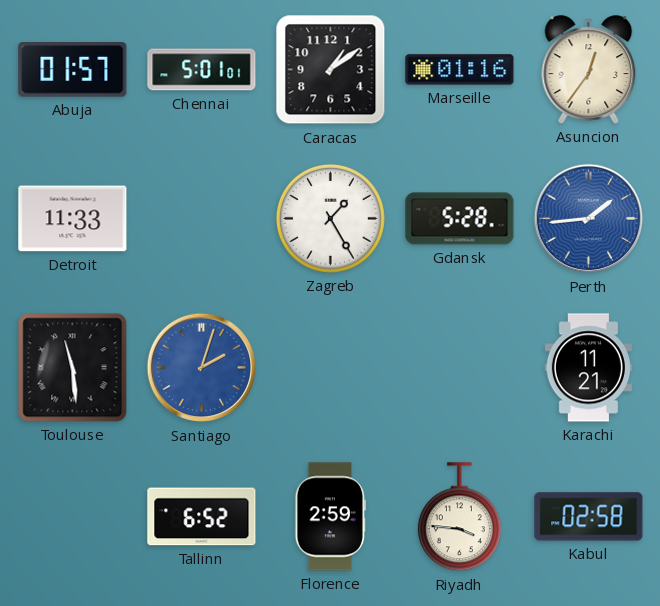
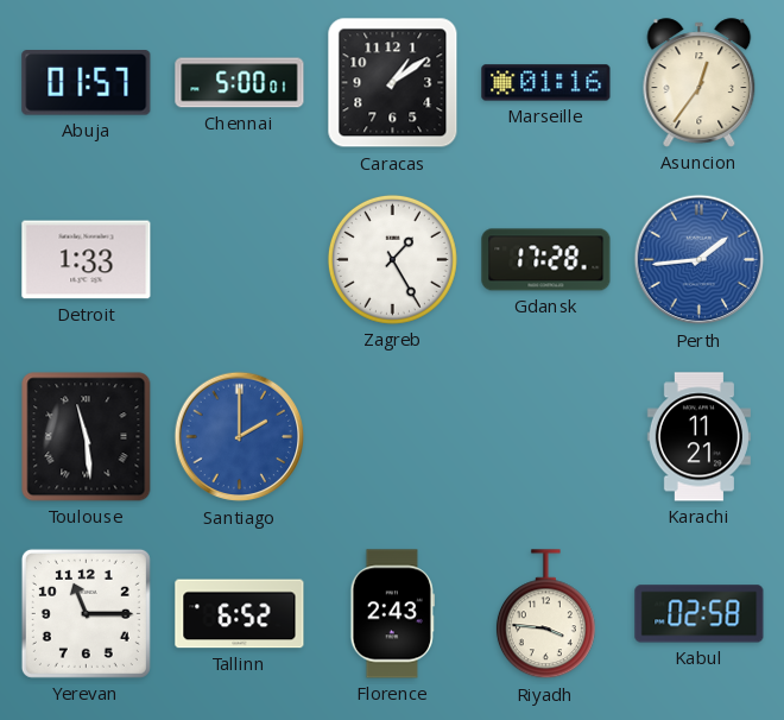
Chennai: 5:01 -> 5:00 (240, 83)
Detroit: 11:33 -> 1:33 (87, 260)
Gdansk: 5:28 -> 17:28 (546, 260)
Santiago: 2:03 -> 2:00 (240, 437)
Yerevan: none -> 11:15 (86, 613)
Florence: 2:59 -> 2:43 (392, 614)
